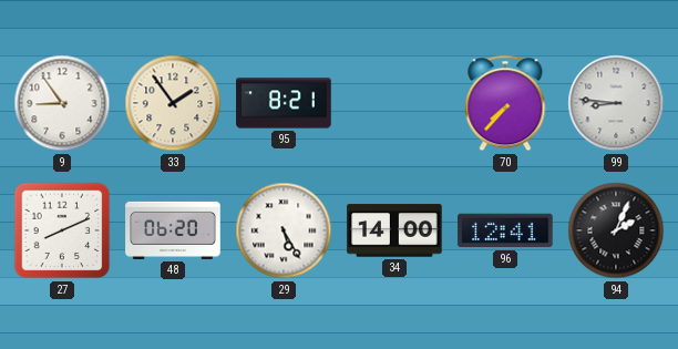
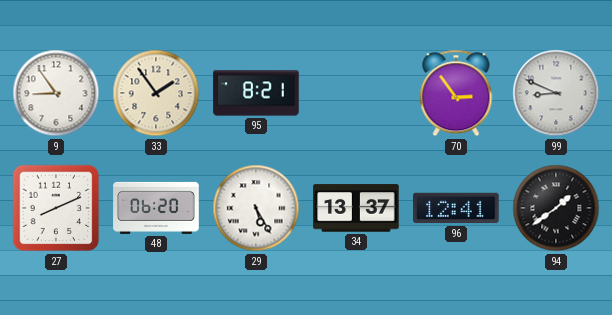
70: 7:37 -> 2:54 (456, 93)
99: 8:46 -> 8:49 (556, 93)
34: 14:00 -> 13:37 (356, 208)
94: 2:04 -> 1:39 (556, 208)
